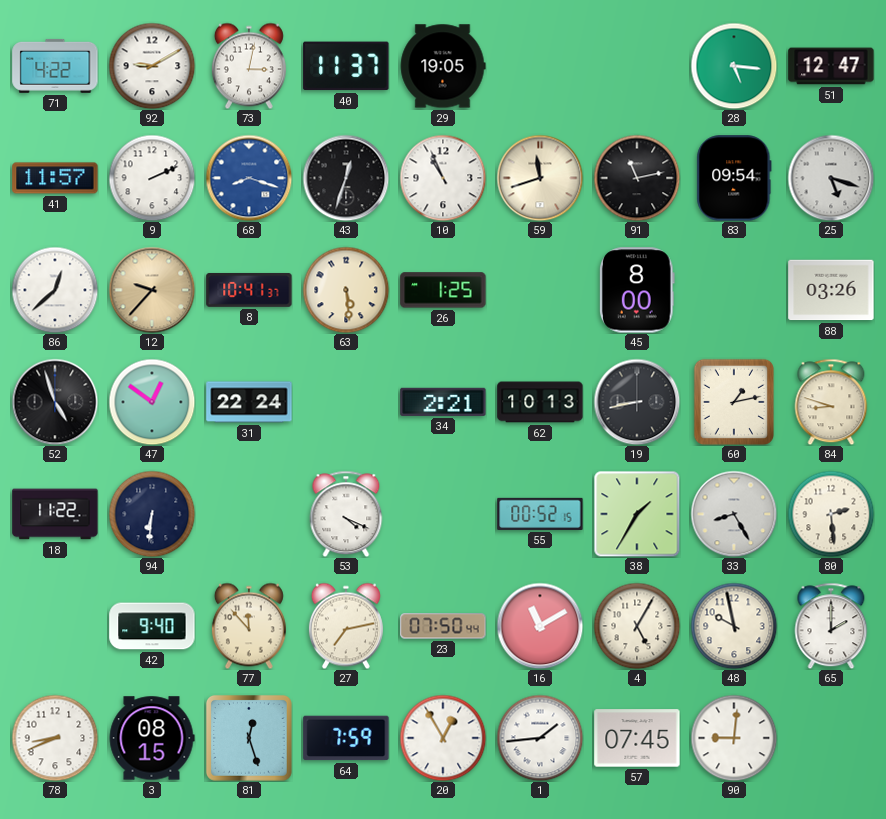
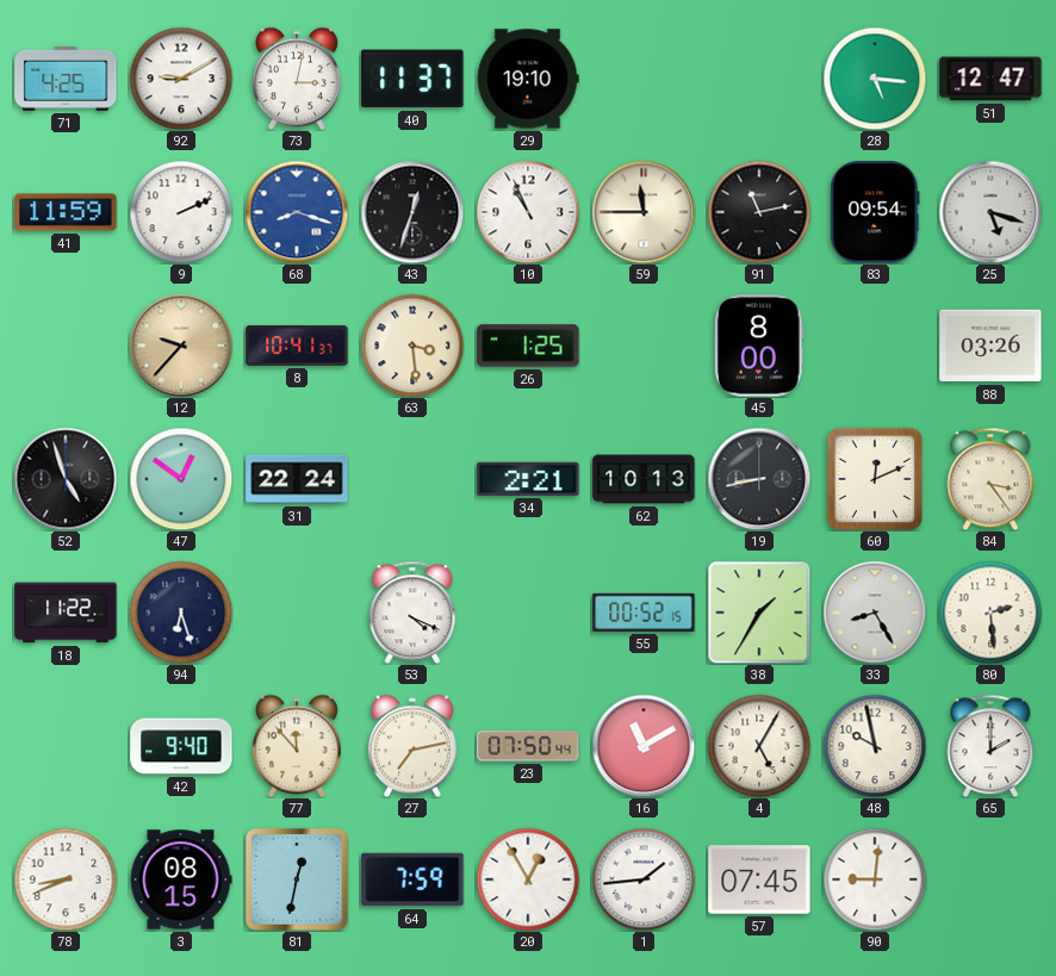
71: 4:22 -> 4:25 (66, 79)
29: 19:05 -> 19:10 (528, 79)
41: 11:57 -> 11:59 (66, 212)
59: 11:42 -> 11:45 (644, 212)
86: 12:38 -> none (55, 290)
63: 5:29 -> 3:29 (412, 346)
60: 1:13 -> 12:11 (875, 479)
84: 8:48 -> 3:24 (990, 479)
94: 6:31 -> 6:27 (181, 613)
81: 12:27 -> 12:32 (297, 879)
